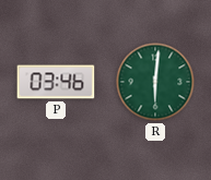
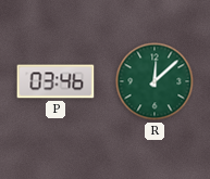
R: 6:01 -> 12:08 (155, 81)
